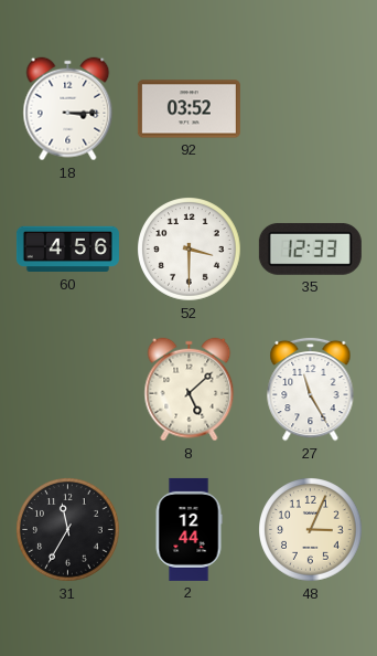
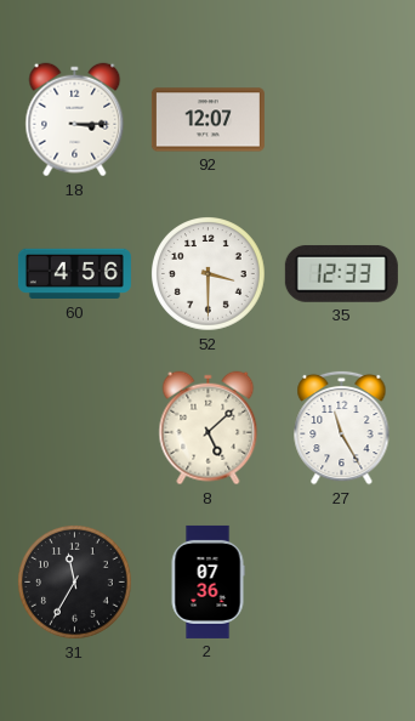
92: 03:52 -> 12:07 (207, 120)
2: 12:44 -> 07:36 (207, 581)
48: 3:04 -> none (311, 530)
